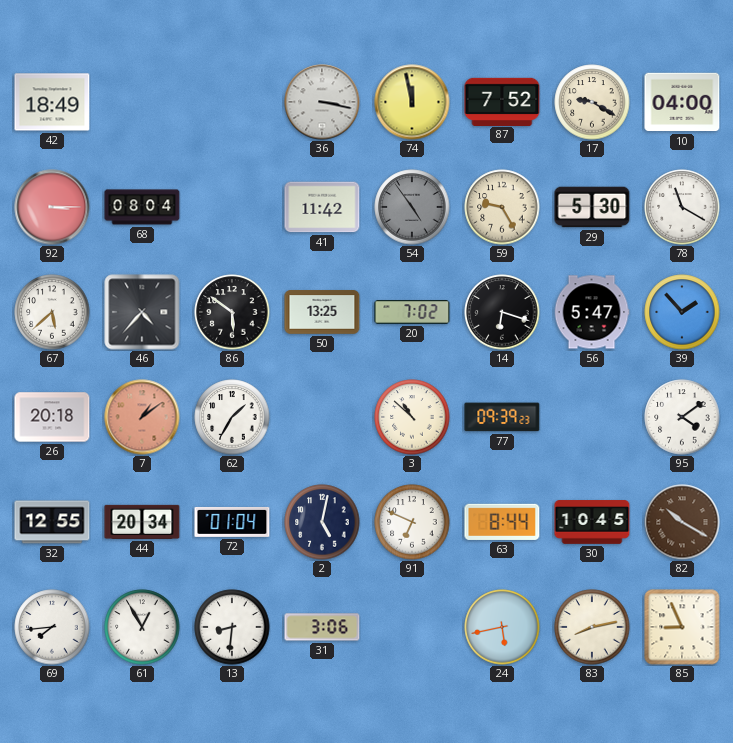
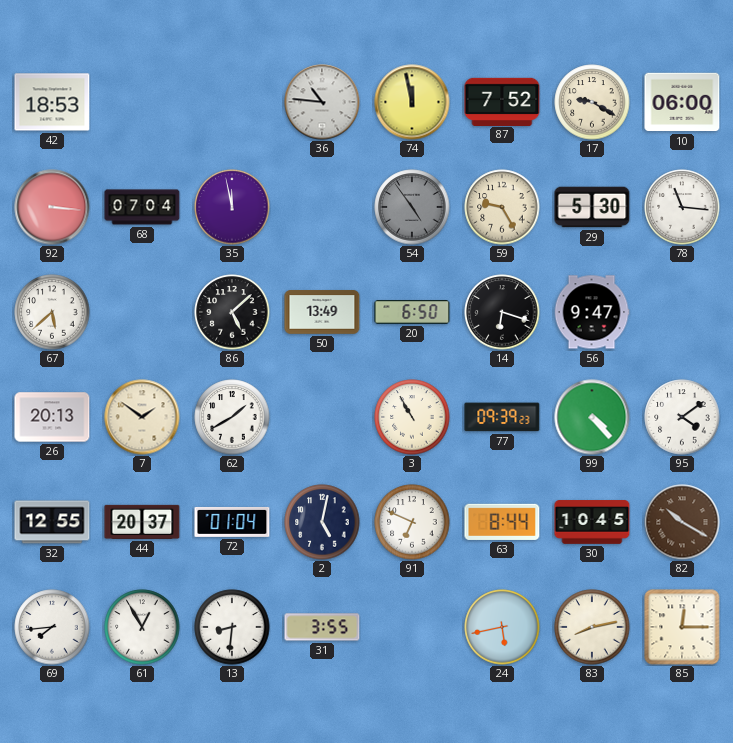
42: 18:49 -> 18:53 (52, 102)
36: 3:17 -> 10:46 (322, 102)
10: 04:00 -> 06:00 (682, 102)
92: 3:15 -> 3:16 (52, 207)
68: 08:04 -> 07:04 (142, 207)
35: none -> 11:58 (232, 207)
41: 11:42 -> none (322, 207)
78: 11:20 -> 11:16 (682, 207)
46: 4:37 -> none (142, 312)
86: 5:51 -> 5:08 (232, 312)
50: 13:25 -> 13:49 (322, 312)
20: 7:02 -> 6:50 (412, 312)
56: 5:47 -> 9:47 (592, 312)
39: 1:53 -> none (682, 312)
26: 20:18 -> 20:13 (52, 417)
7: 1:09 -> 1:51 (142, 417)
7 dial: salmon -> cream (142, 417)
62: 1:35 -> 1:40 (232, 417)
3: 10:52 -> 10:55 (412, 417)
99: none -> 4:23 (592, 417)
44: 20:34 -> 20:37 (142, 522)
31: 3:06 -> 3:55 (322, 627)
85: 8:56 -> 12:15 (682, 627)
